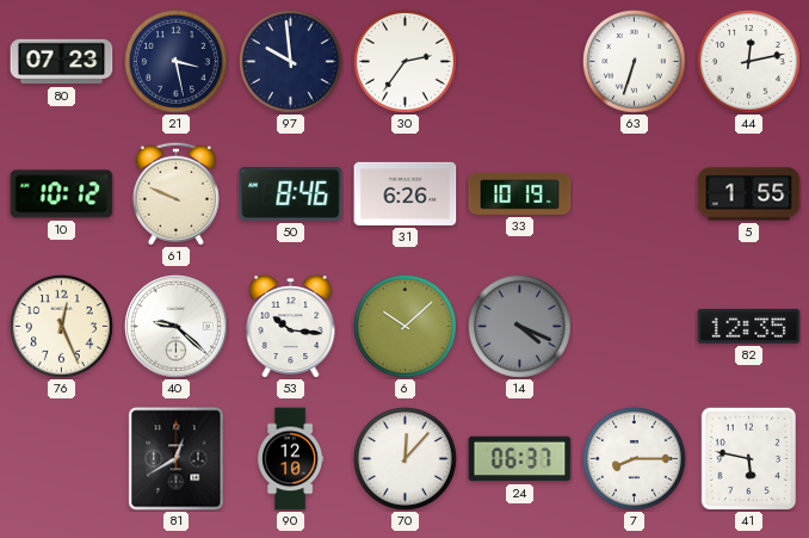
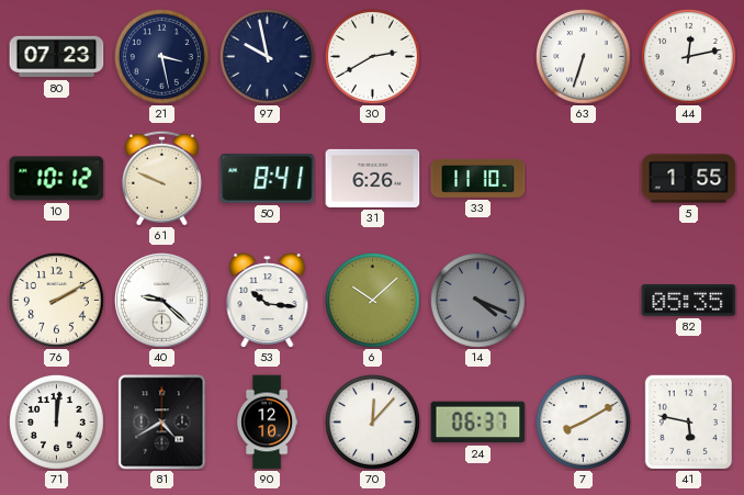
97: 9:59 -> 9:58 (267, 56)
30: 2:36 -> 2:40 (372, 56)
50: 8:46 -> 8:41 (268, 179)
33: 10:19 -> 11:10 (478, 178)
76: 12:26 -> 2:10 (56, 300)
82: 12:35 -> 05:35 (689, 301)
71: none -> 12:01 (56, 421)
81: 12:40 -> 4:40 (162, 423)
7: 8:15 -> 8:10 (583, 421)
